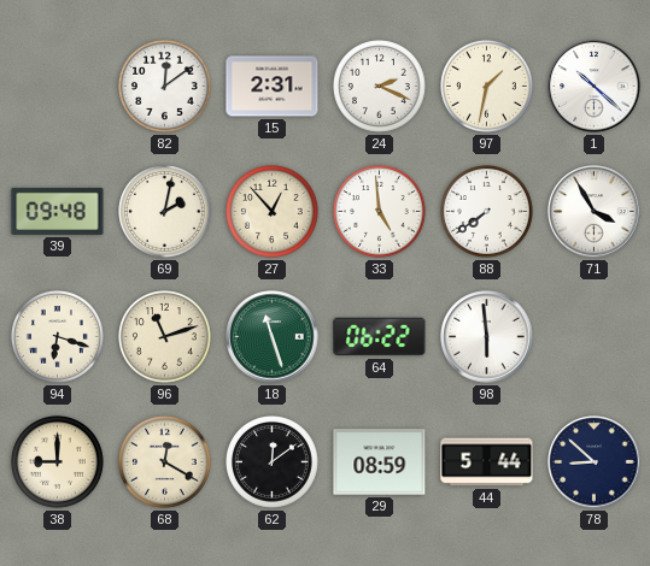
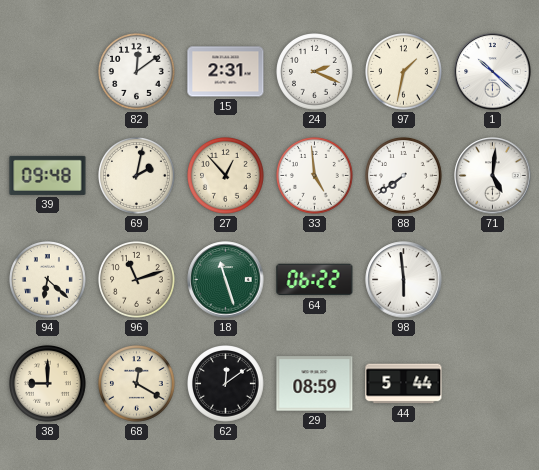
71: 3:55 -> 5:01 (493, 176)
94: 6:18 -> 6:22 (48, 280)
78: 8:52 -> none (595, 462)
